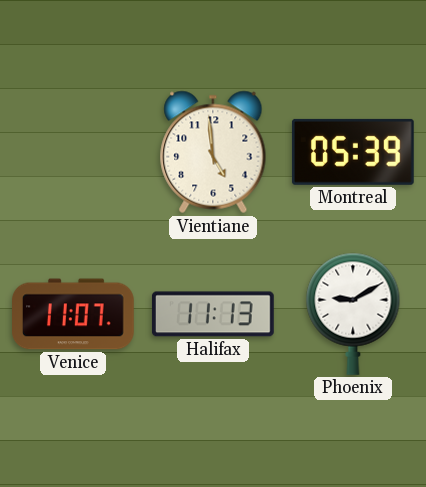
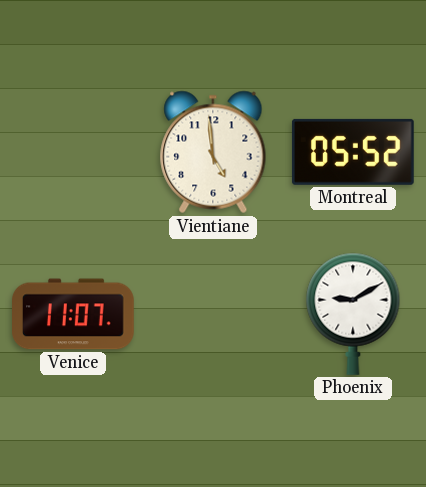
Montreal: 05:39 -> 05:52 (353, 152)
Halifax: 11:13 -> none (213, 314)
